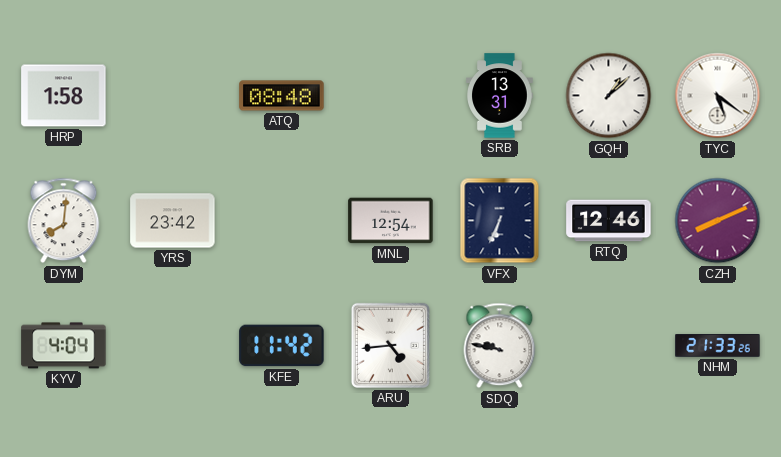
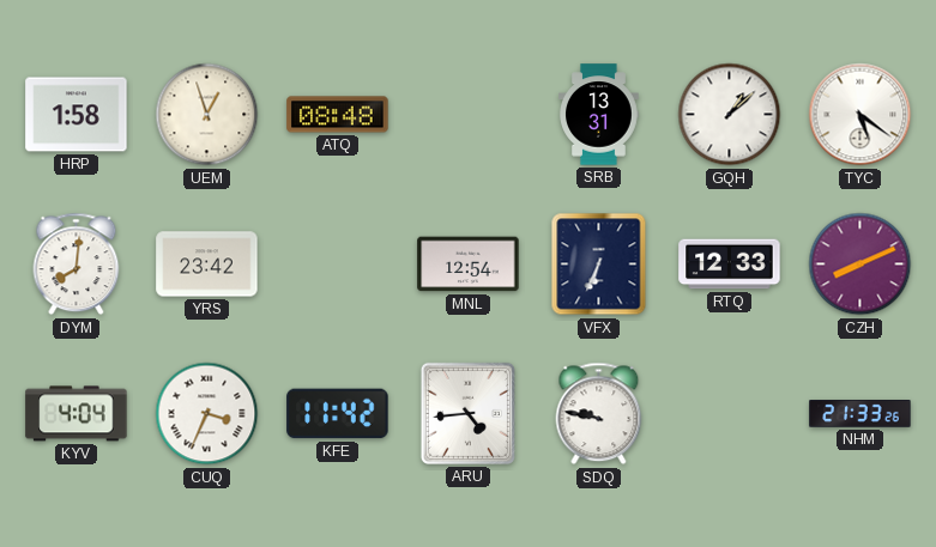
UEM: none -> 12:57 (207, 115)
RTQ: 12:46 -> 12:33 (730, 265)
CUQ: none -> 3:34 (207, 414)
